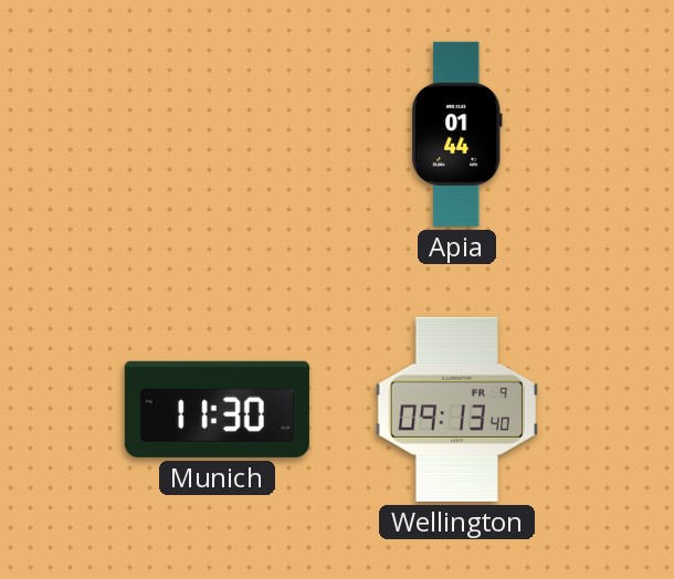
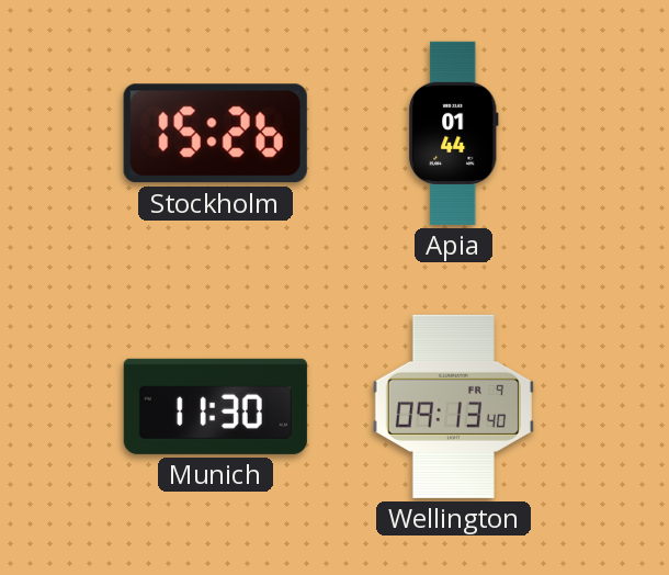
Stockholm: none -> 15:26 (215, 134)
